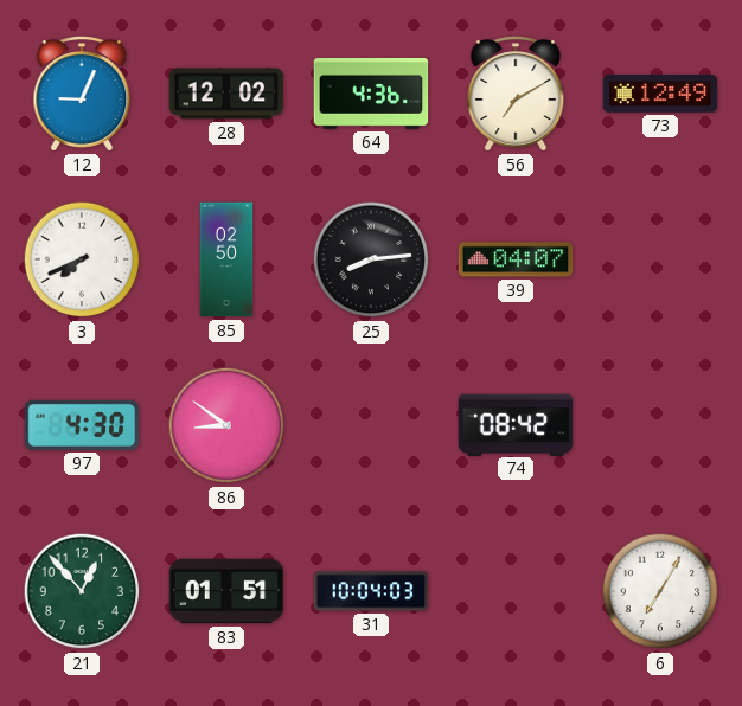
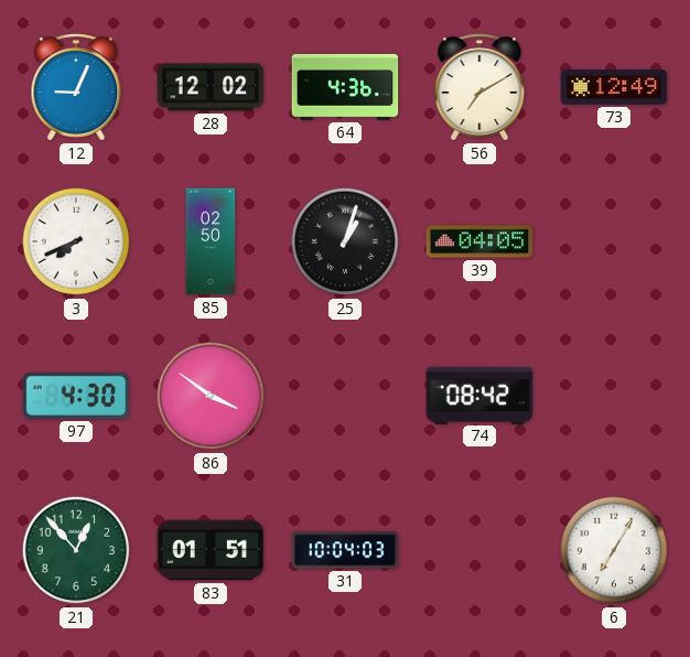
25: 8:14 -> 1:03 (345, 241)
39: 04:07 -> 04:05 (479, 241)
86: 8:51 -> 3:51 (211, 396)
